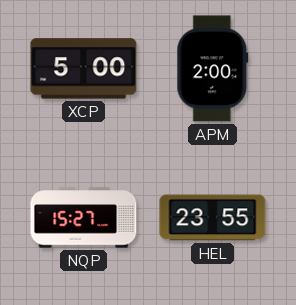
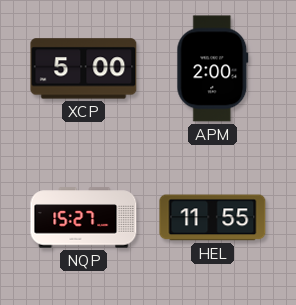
HEL: 23:55 -> 11:55 (213, 218)
